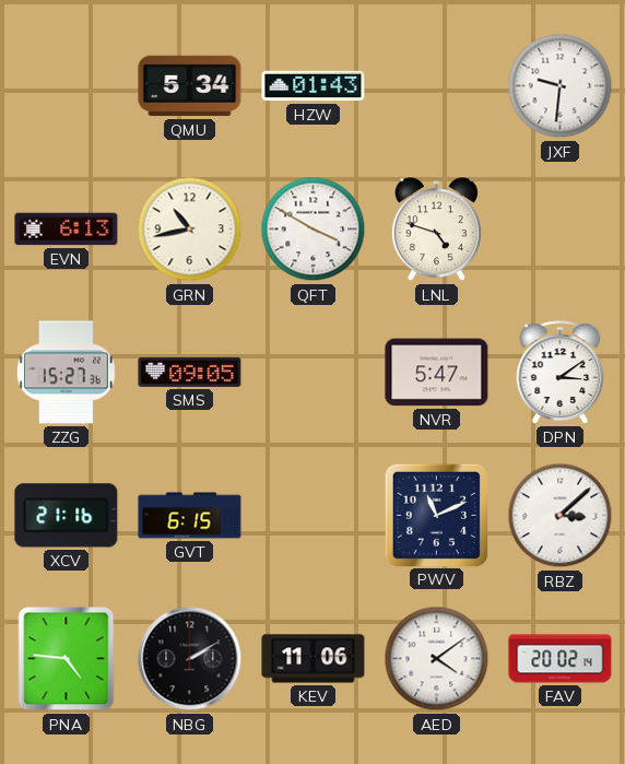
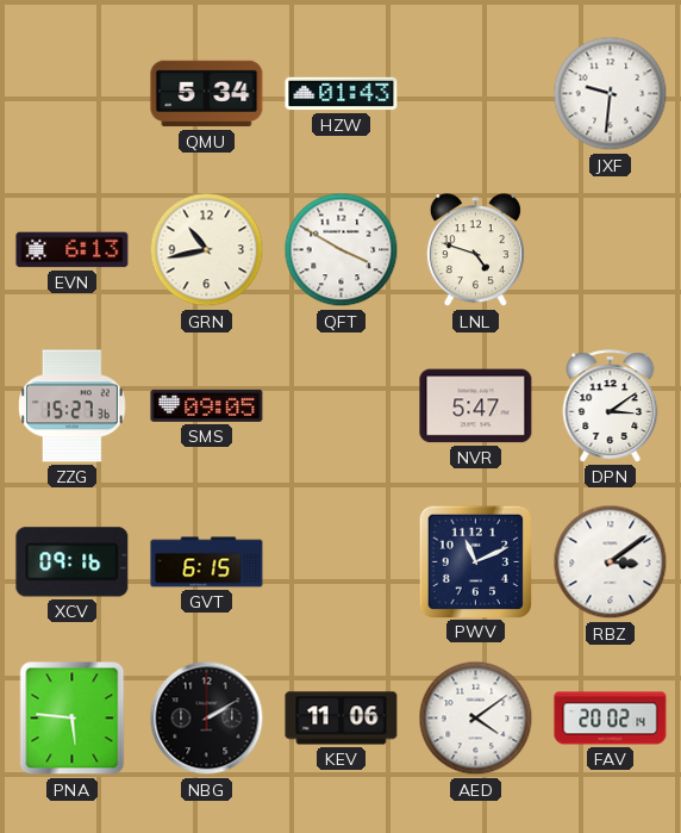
XCV: 21:16 -> 09:16 (73, 562)
RBZ: 3:08 -> 3:09 (611, 562)
PNA: 4:46 -> 5:46 (73, 719)
